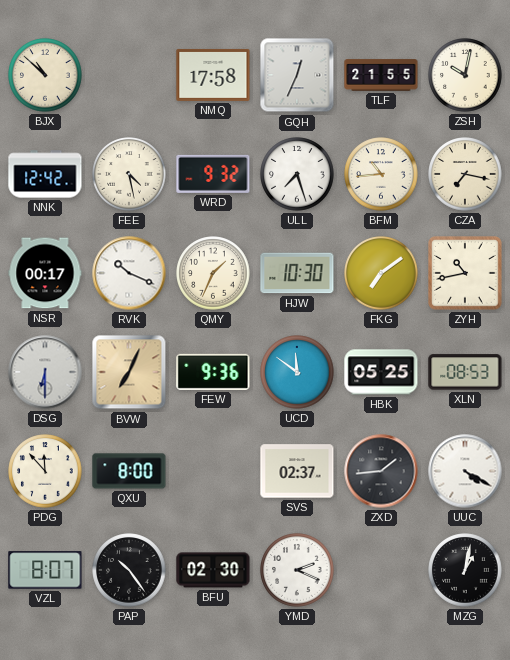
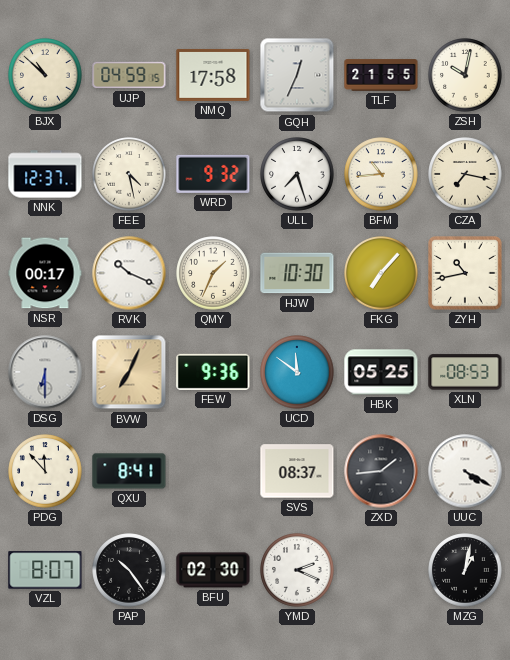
UJP: none -> 04:59 (129, 75)
NNK: 12:42 -> 12:37 (45, 174)
FKG: 7:09 -> 7:07 (381, 273)
QXU: 8:00 -> 8:41 (129, 471)
SVS: 02:37 -> 08:37 (297, 471)
